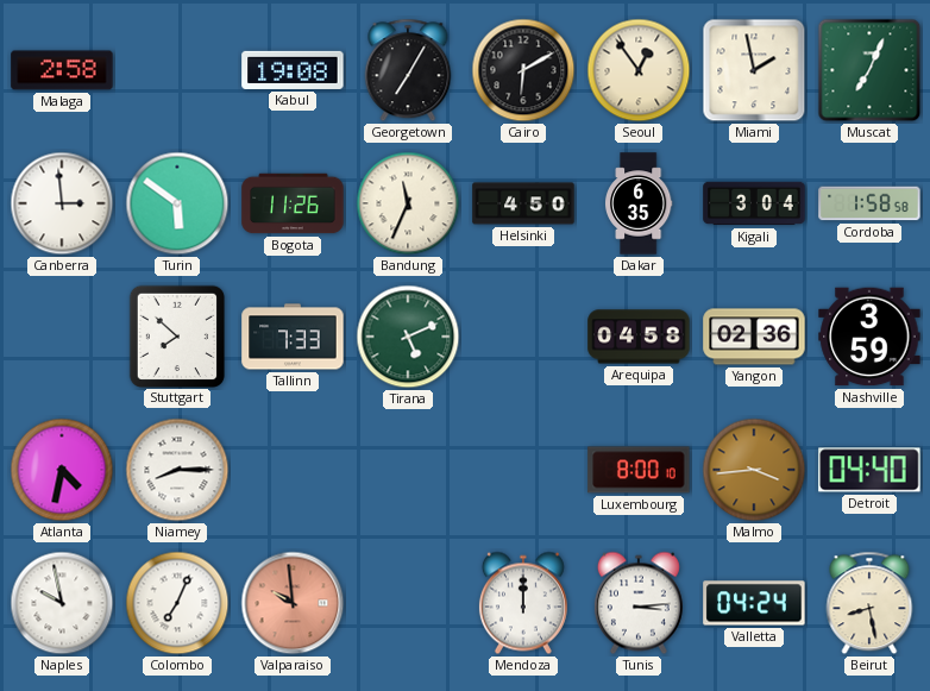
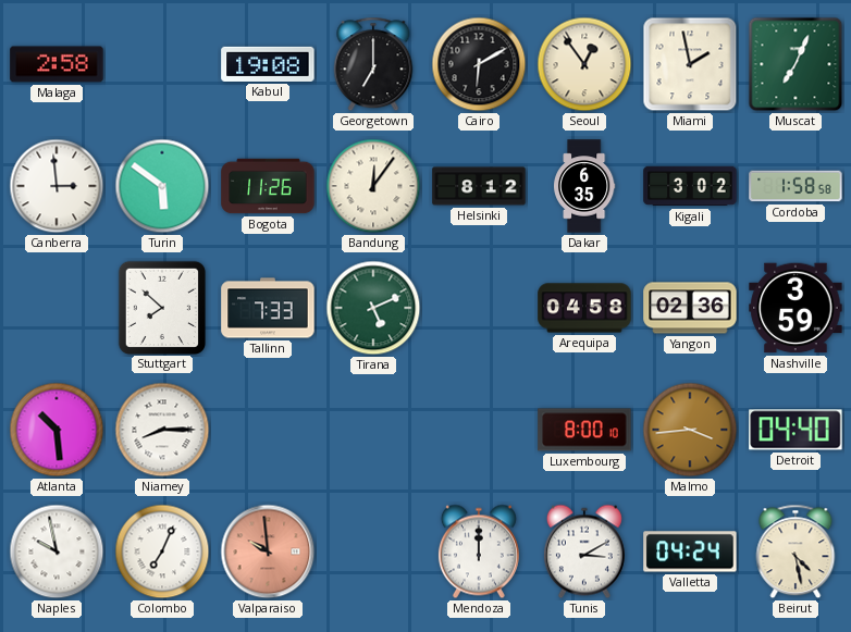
Georgetown: 7:05 -> 7:00 (373, 64)
Bandung: 11:34 -> 12:06 (373, 186)
Helsinki: 4:50 -> 8:12 (479, 186)
Kigali: 3:04 -> 3:02 (690, 186)
Atlanta: 4:32 -> 10:29 (57, 430)
Tunis: 3:14 -> 3:10 (584, 552)
Beirut: 8:28 -> 4:28 (795, 552)
